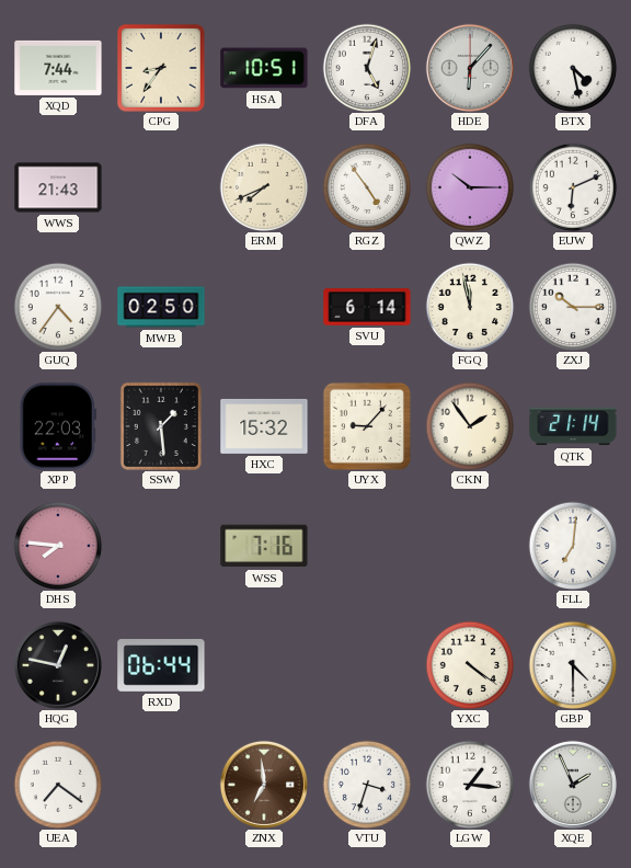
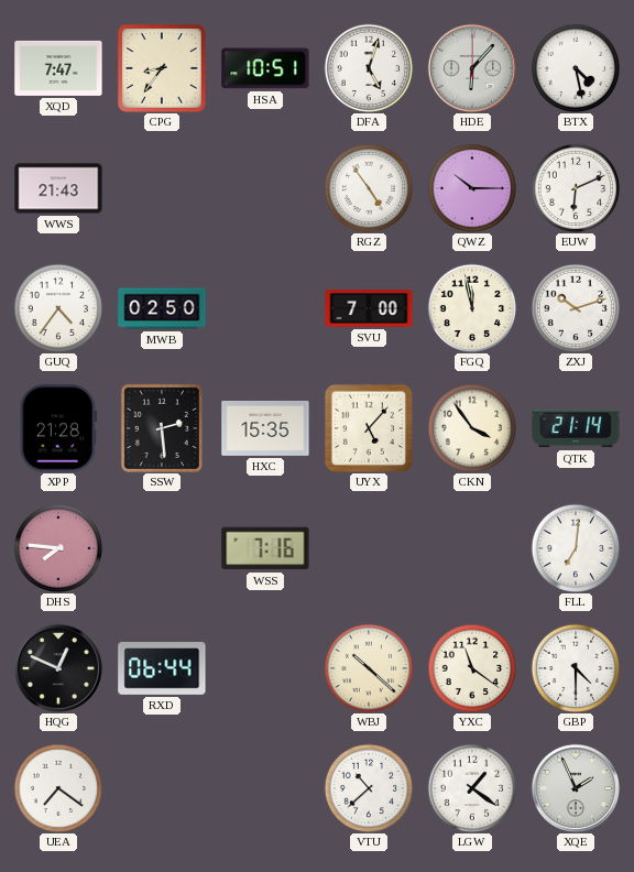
XQD: 7:44 -> 7:47 (58, 68)
ERM: 7:41 -> none (264, 187)
SVU: 6:14 -> 7:00 (369, 308)
ZXJ: 10:15 -> 10:12 (576, 308)
XPP: 22:03 -> 21:28 (58, 428)
SSW: 1:29 -> 2:29 (162, 428)
HXC: 15:32 -> 15:35 (265, 428)
UYX: 9:07 -> 5:07 (369, 428)
CKN: 1:54 -> 3:54 (472, 428)
HQG: 12:47 -> 12:49 (58, 668)
WBJ: none -> 10:22 (369, 668)
YXC: 4:21 -> 11:21 (472, 668)
ZNX: 6:59 -> none (264, 785)
VTU: 3:33 -> 10:38 (369, 788)
LGW: 1:16 -> 1:21 (472, 788)
